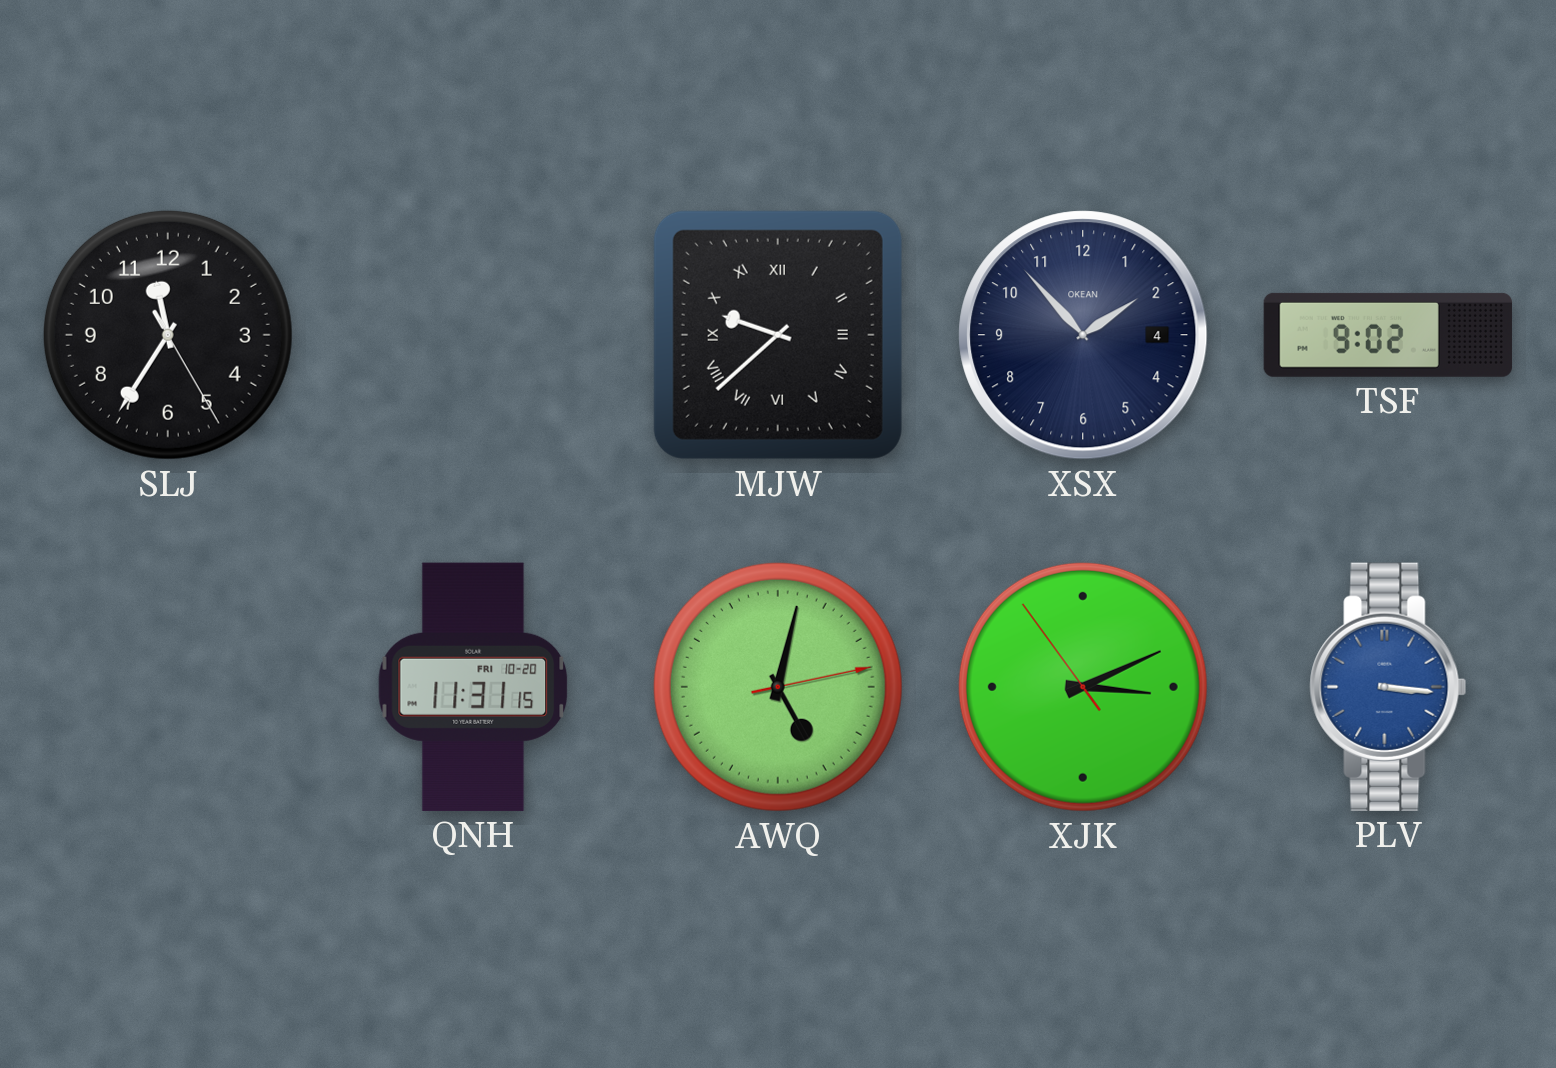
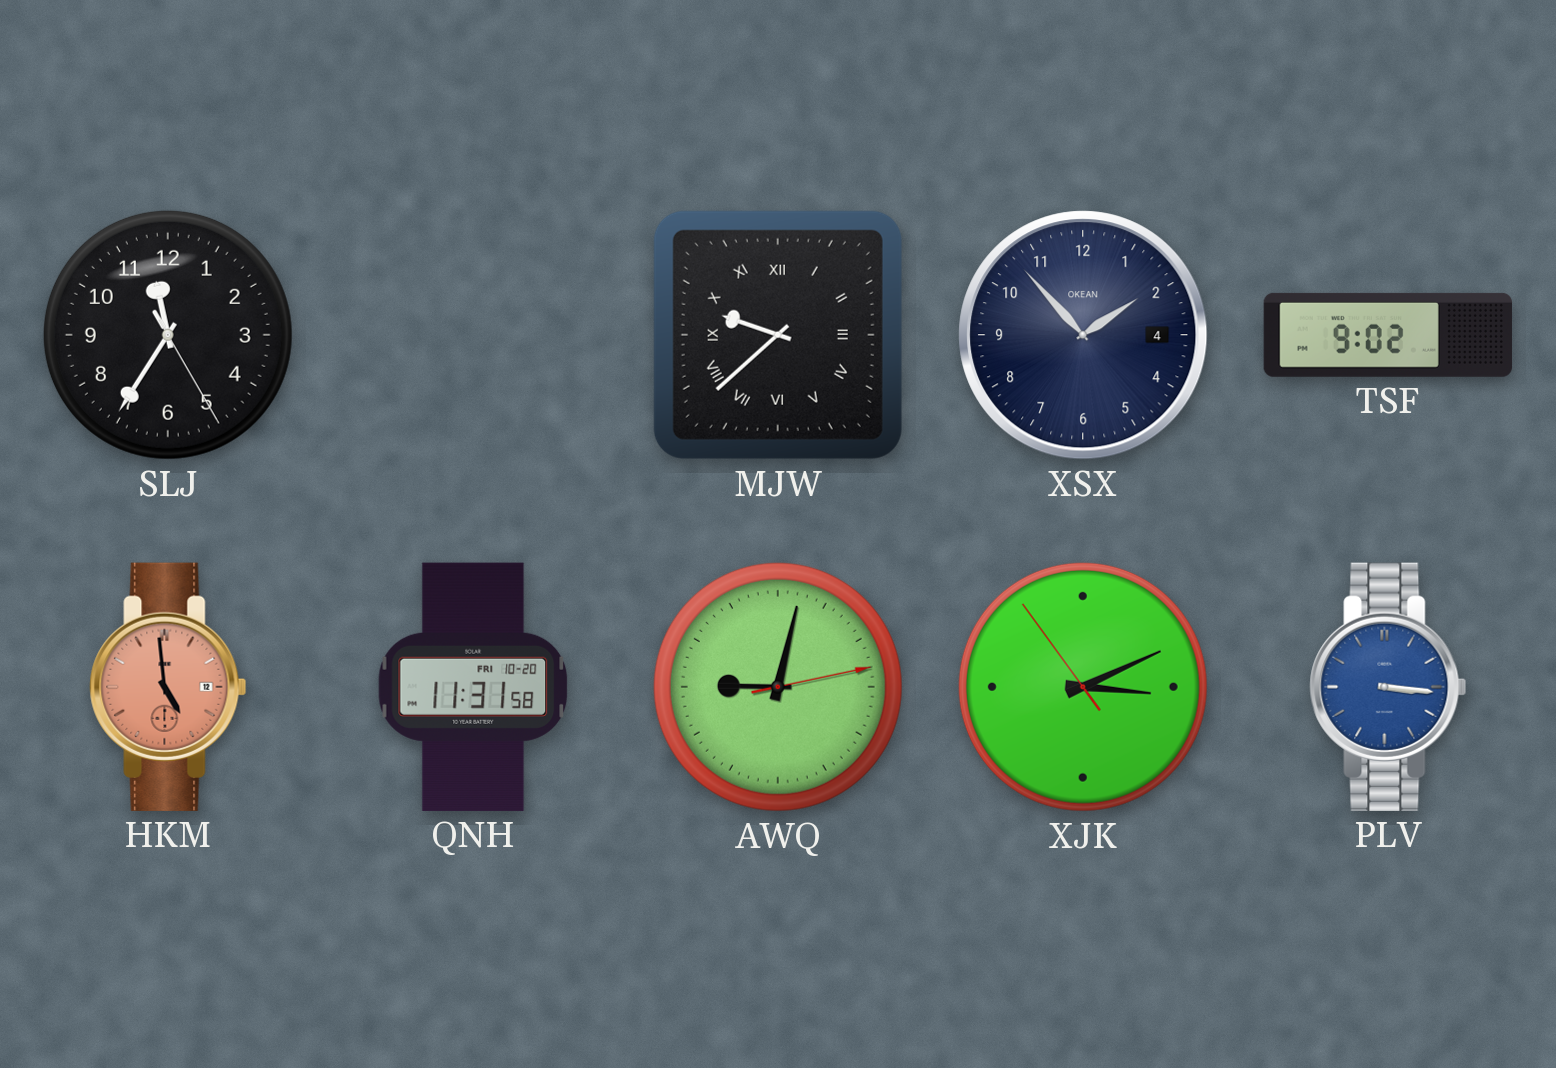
HKM: none -> 4:59 (168, 687)
QNH: 11:31:15 -> 11:31:58 (473, 687)
AWQ: 5:02 -> 9:02 (778, 687)
